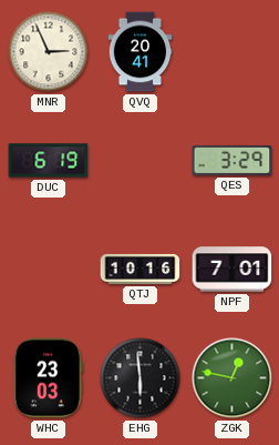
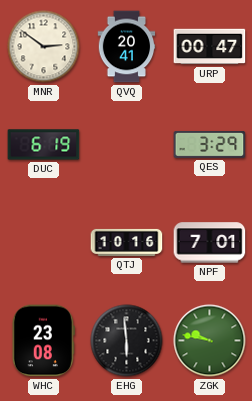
MNR: 2:56 -> 2:51 (44, 47)
URP: none -> 00:47 (210, 47)
WHC: 23:03 -> 23:08 (43, 341)
ZGK: 12:47 -> 9:47 (210, 341)
